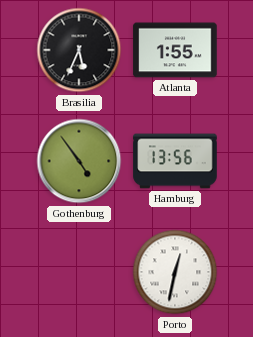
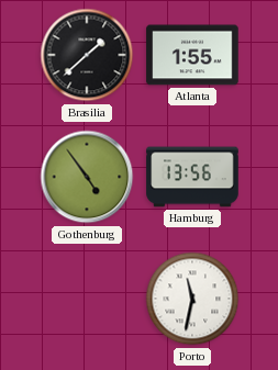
Brasilia: 5:34 -> 1:38 (87, 55)
Porto: 12:32 -> 11:32 (192, 299)
